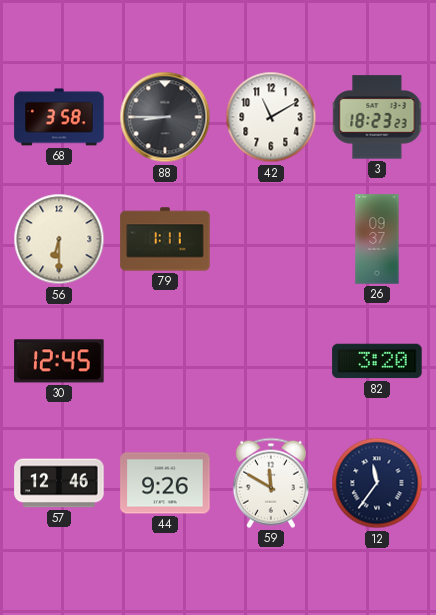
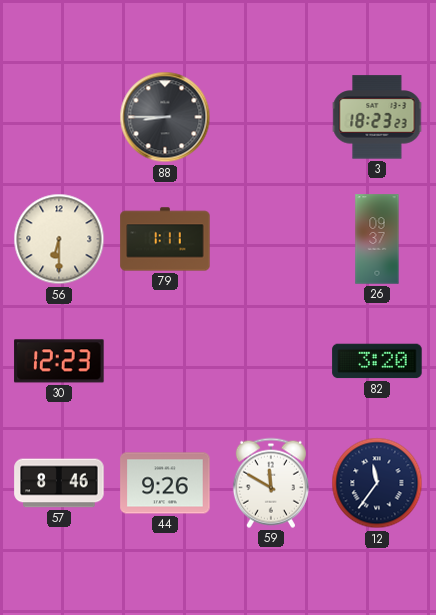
68: 3:58 -> none (59, 117)
42: 11:10 -> none (271, 117)
30: 12:45 -> 12:23 (59, 361)
57: 12:46 -> 8:46 (59, 483)
